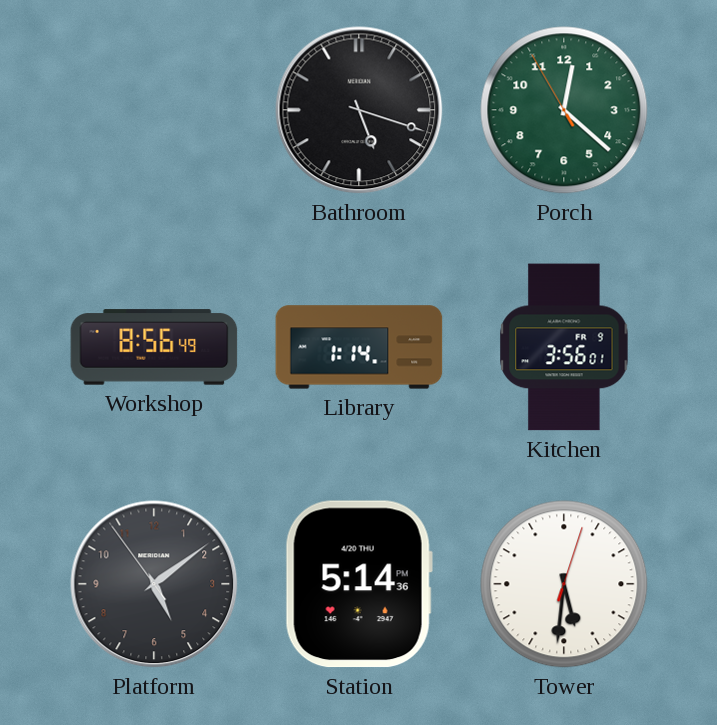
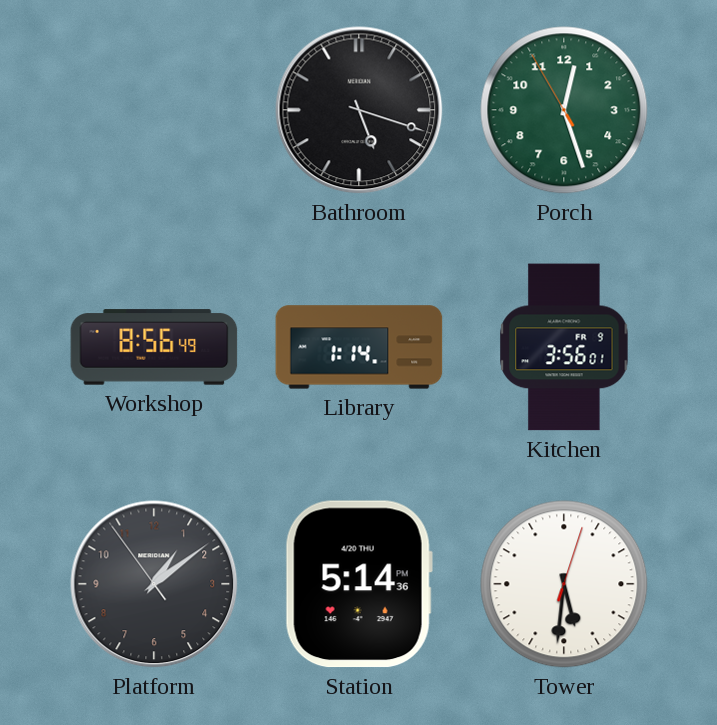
Porch: 12:21 -> 12:26 (564, 110)
Platform: 5:08 -> 1:08 (154, 584)
